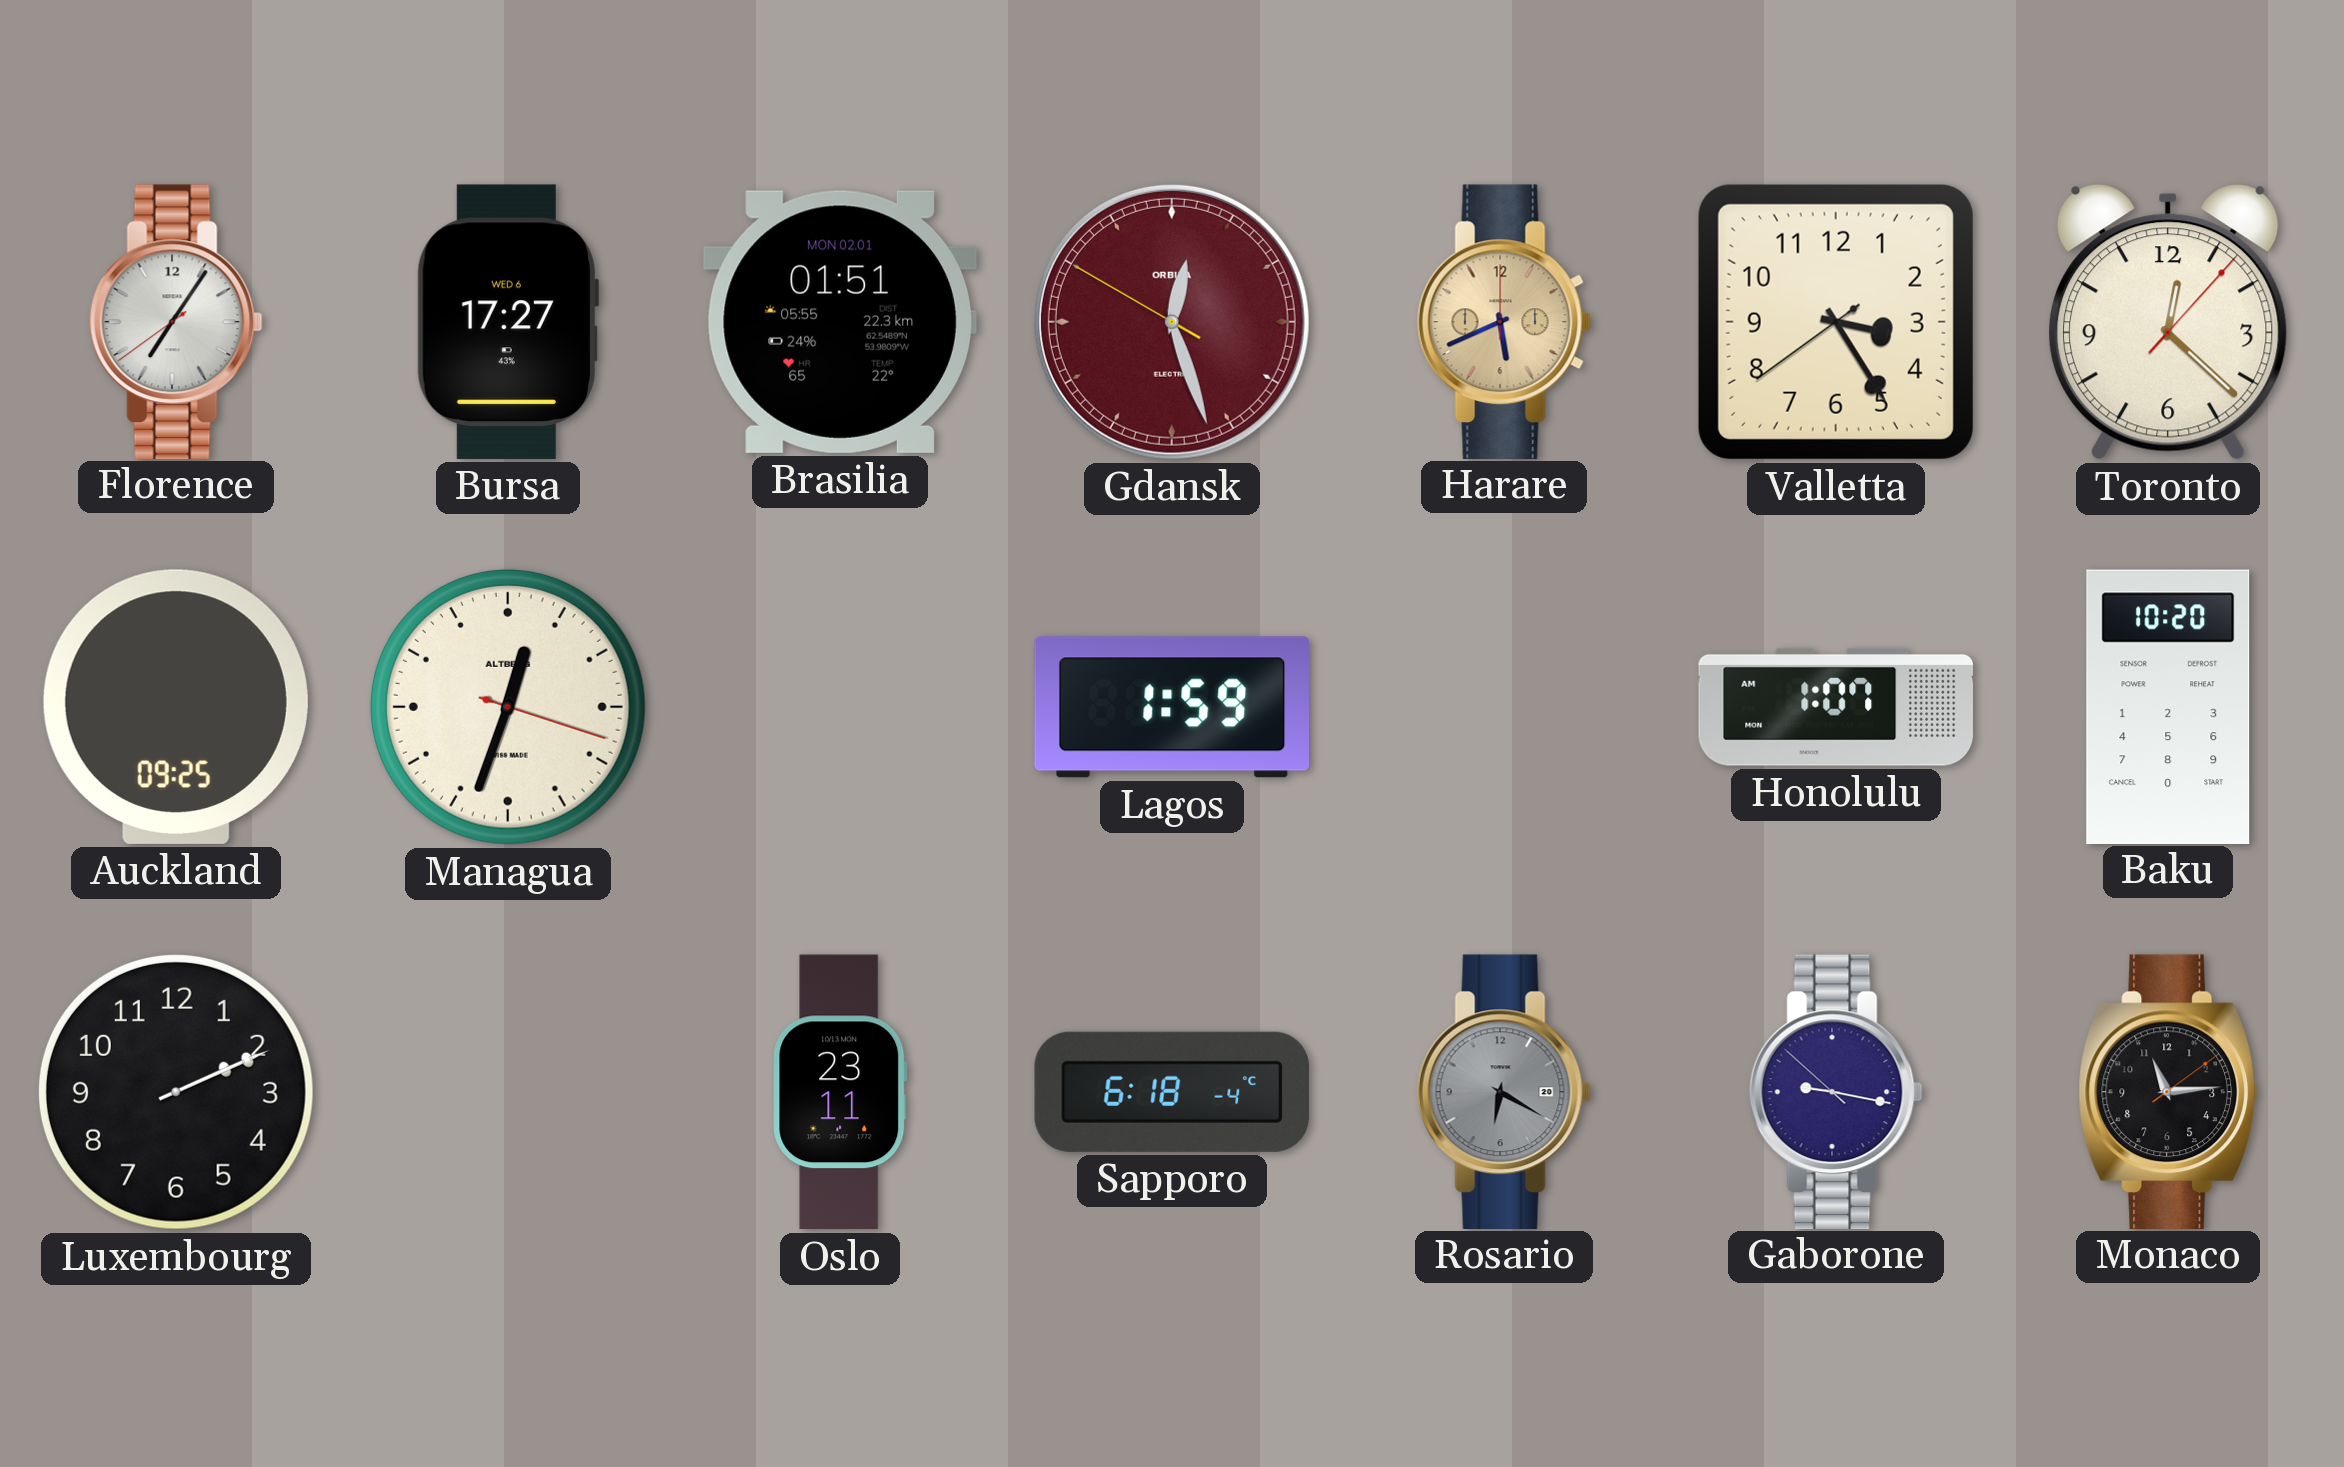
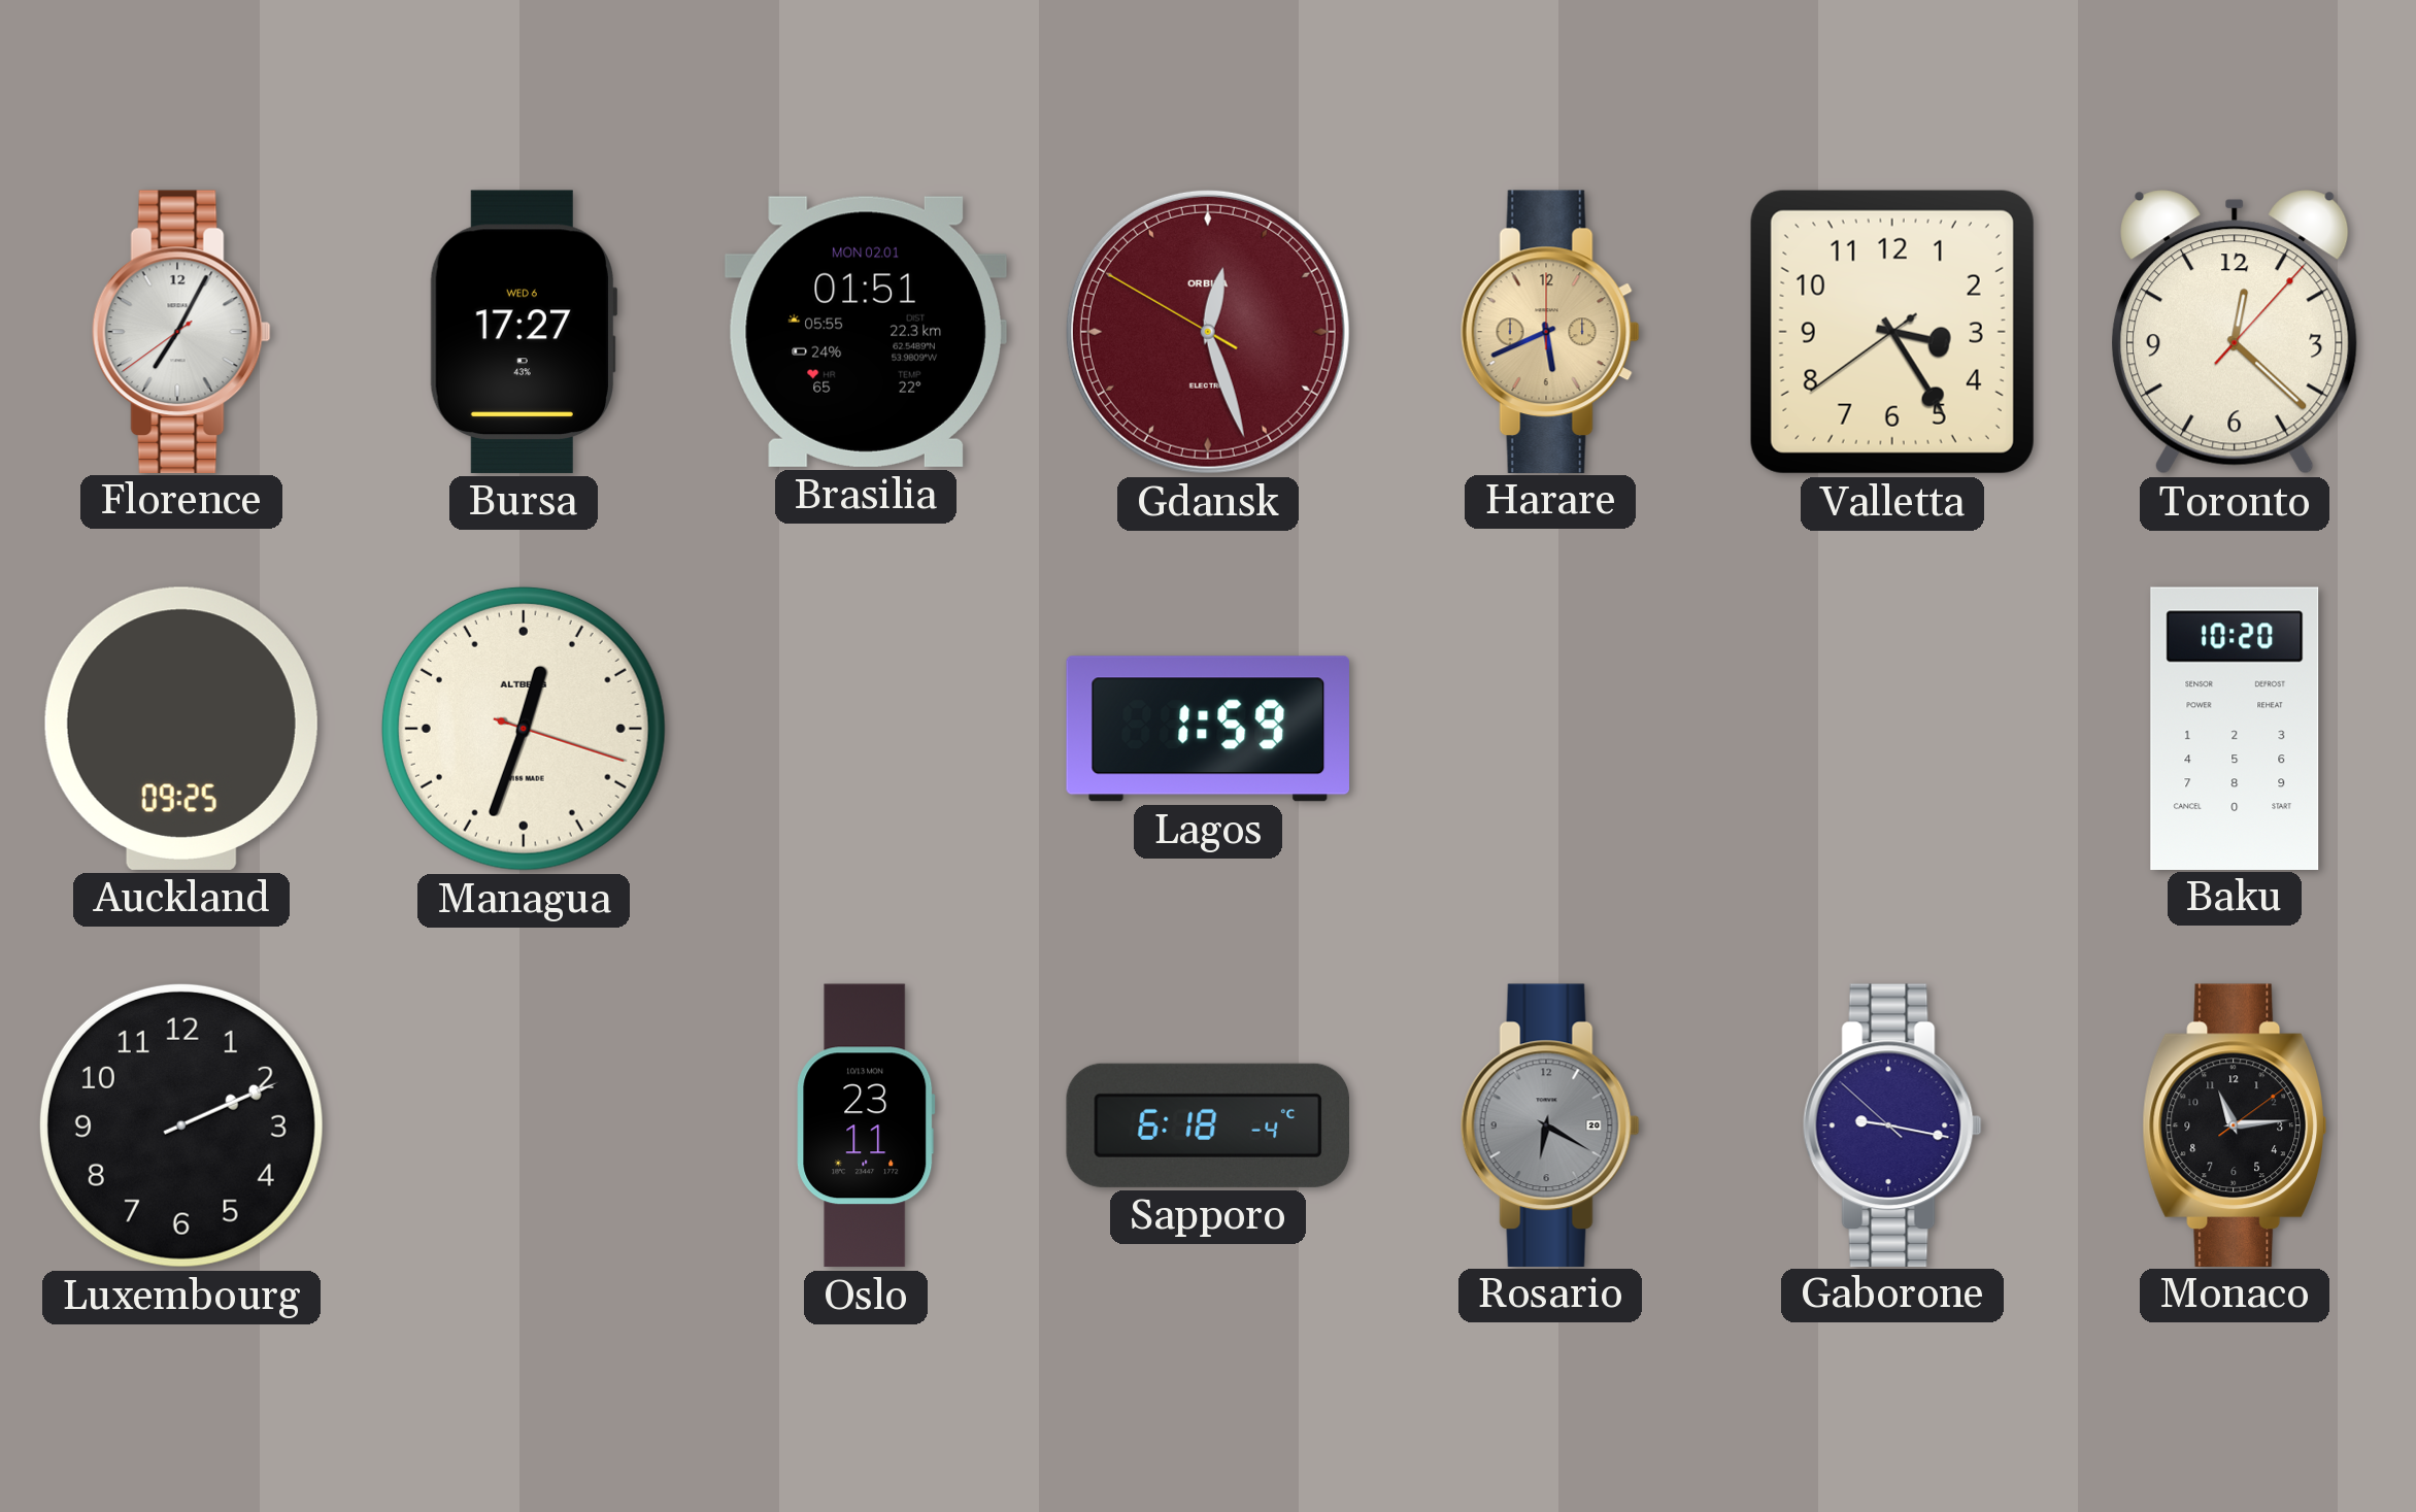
Florence: 7:05 -> 7:04 (181, 331)
Honolulu: 1:07 -> none (1835, 707)
